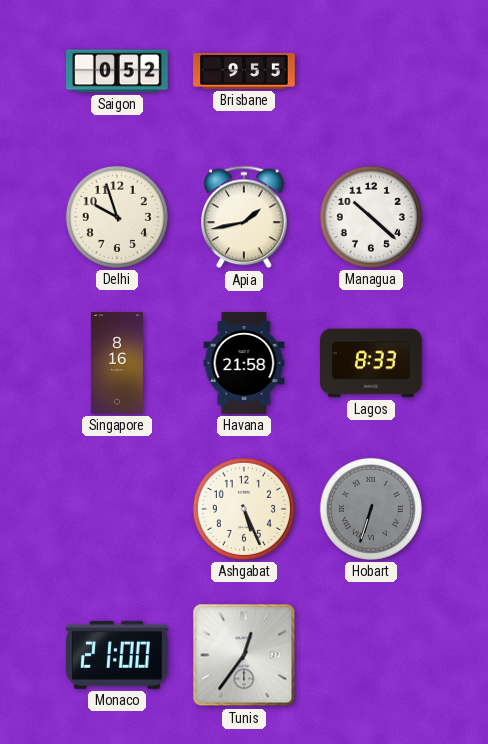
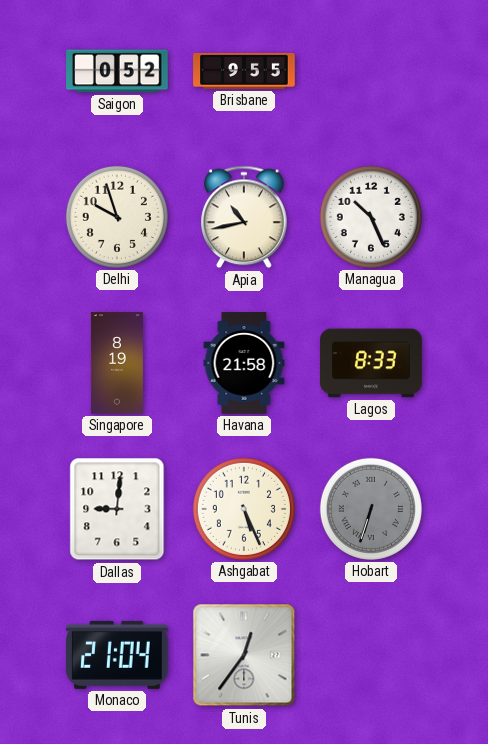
Apia: 1:43 -> 10:43 (244, 217)
Managua: 10:22 -> 10:26 (371, 217)
Singapore: 8:16 -> 8:19 (117, 363)
Dallas: none -> 9:01 (117, 509)
Monaco: 21:00 -> 21:04 (118, 655)
